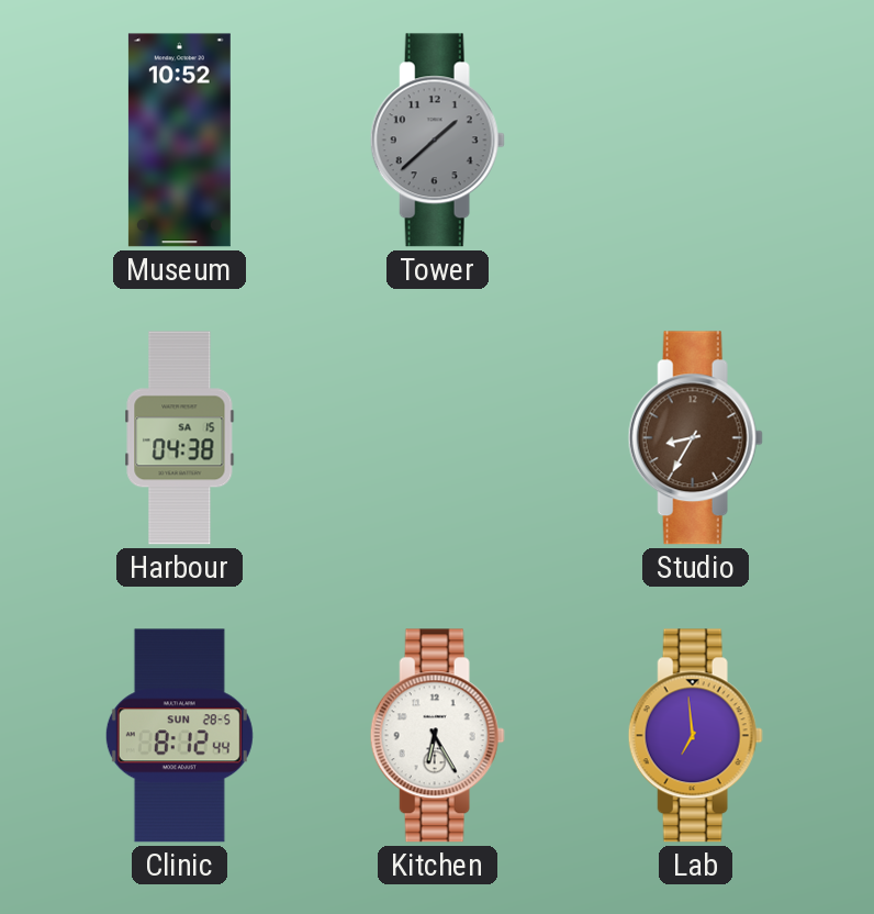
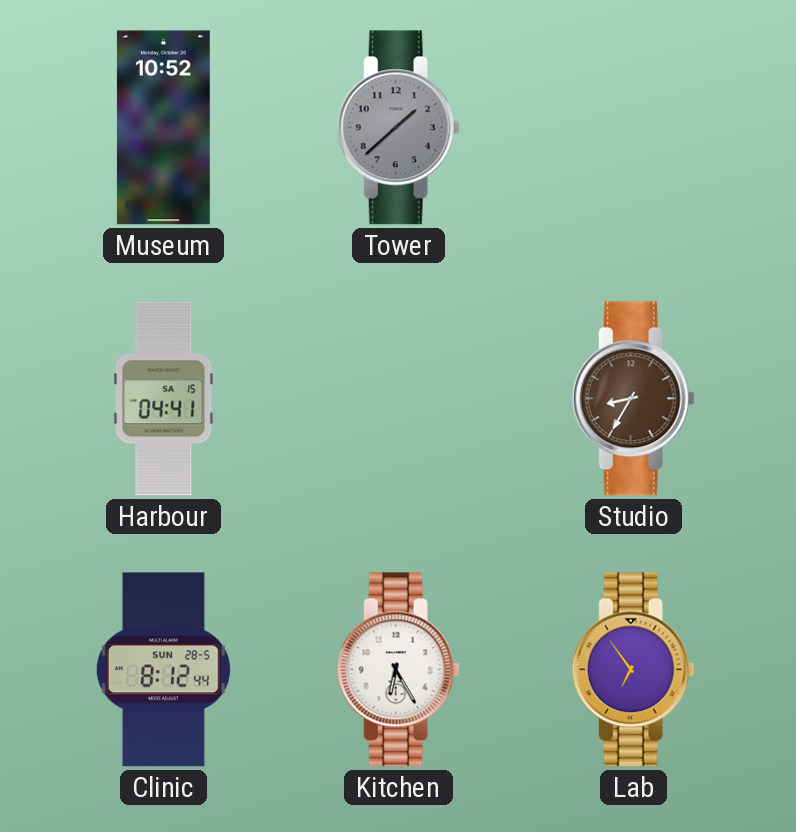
Harbour: 04:38 -> 04:41 (164, 399)
Lab: 6:59 -> 6:54 (633, 670)
